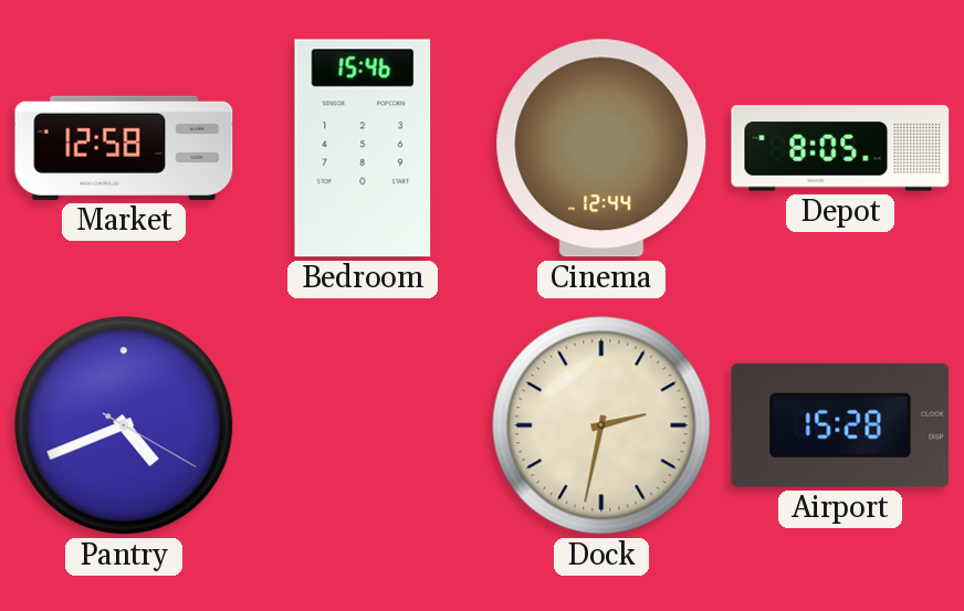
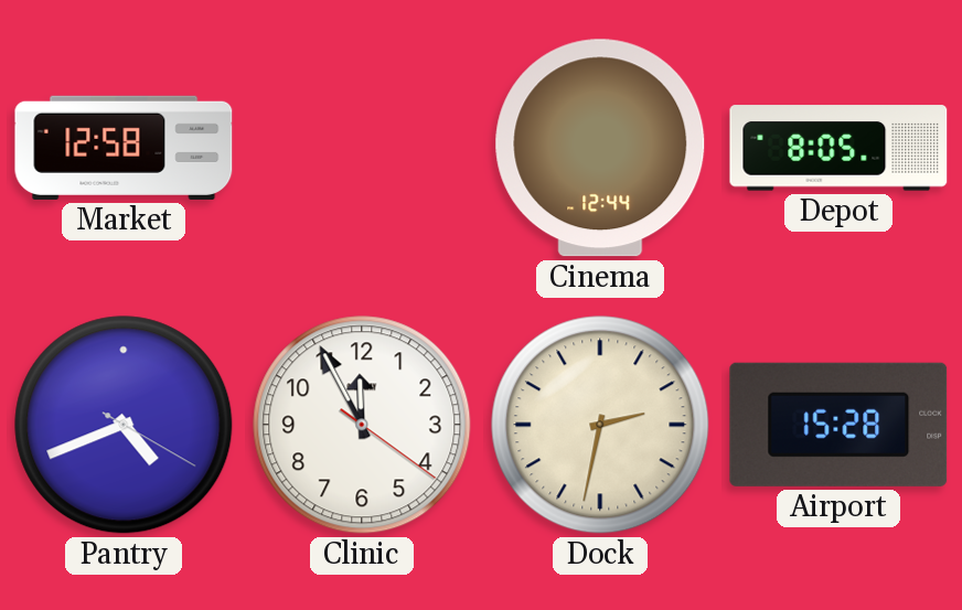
Bedroom: 15:46 -> none (363, 148)
Clinic: none -> 11:55 (362, 425)
